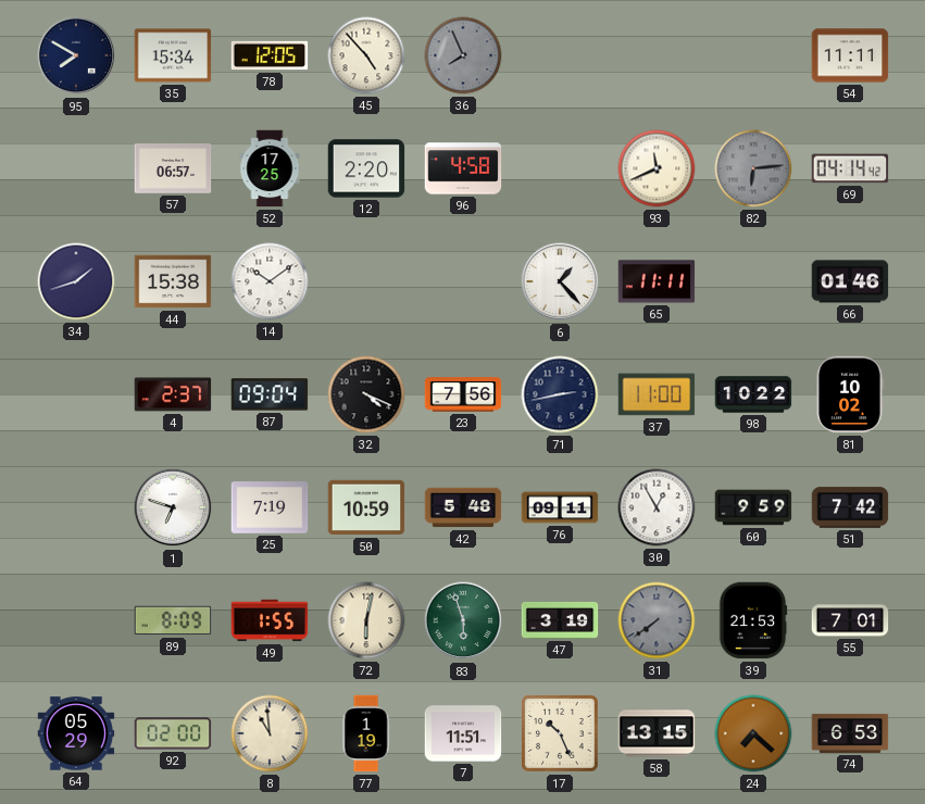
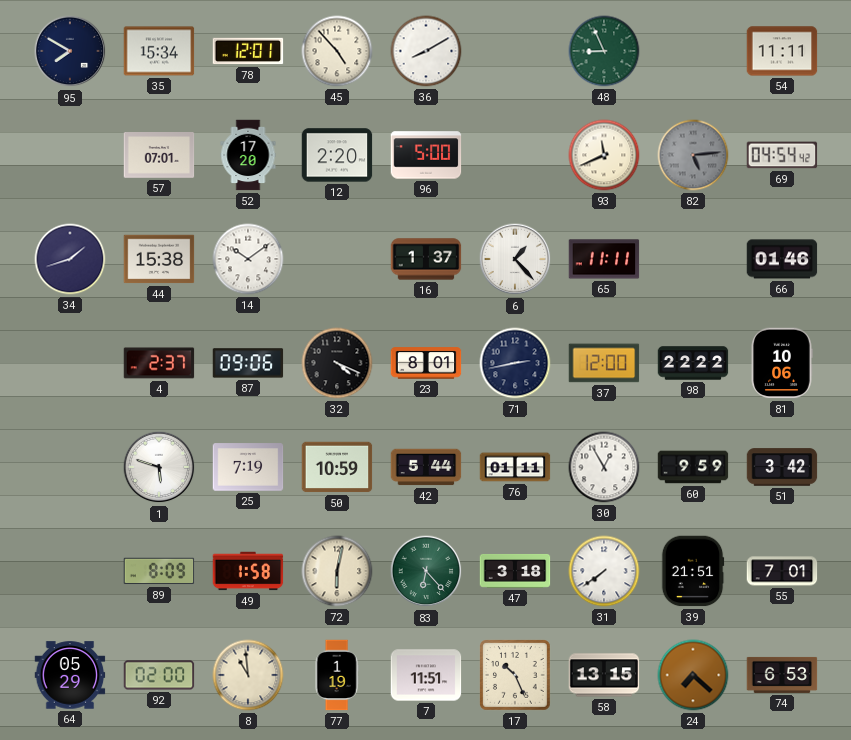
78: 12:05 -> 12:01 (248, 51)
36: 7:56 -> 8:10 (426, 51)
36 dial: grey -> white (426, 51)
48: none -> 8:56 (604, 51)
57: 06:57 -> 07:01 (159, 156)
52: 17:25 -> 17:20 (248, 155)
96: 4:58 -> 5:00 (426, 155)
82: 6:14 -> 5:14 (693, 155)
69: 04:14 -> 04:54 (782, 155)
16: none -> 1:37 (426, 259)
87: 09:04 -> 09:06 (248, 363)
23: 7:56 -> 8:01 (426, 363)
37: 11:00 -> 12:00 (604, 363)
98: 10:22 -> 22:22 (693, 363)
81: 10:02 -> 10:06 (782, 363)
1: 6:48 -> 5:48 (159, 467)
42: 5:48 -> 5:44 (426, 467)
76: 09:11 -> 01:11 (515, 467)
51: 7:42 -> 3:42 (782, 467)
49: 1:55 -> 1:58 (248, 571)
83: 5:57 -> 6:23 (426, 571)
47: 3:19 -> 3:18 (515, 571)
31 dial: grey -> white (604, 571)
39: 21:53 -> 21:51 (693, 571)
